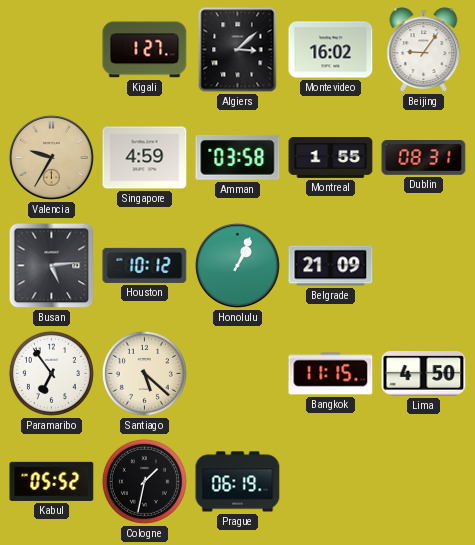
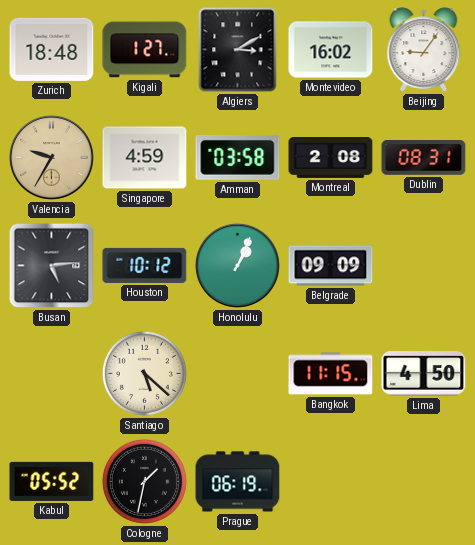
Zurich: none -> 18:48 (52, 49)
Algiers: 3:08 -> 3:10 (238, 50)
Montreal: 1:55 -> 2:08 (331, 158)
Belgrade: 21:09 -> 09:09 (331, 266)
Paramaribo: 6:54 -> none (51, 373)
